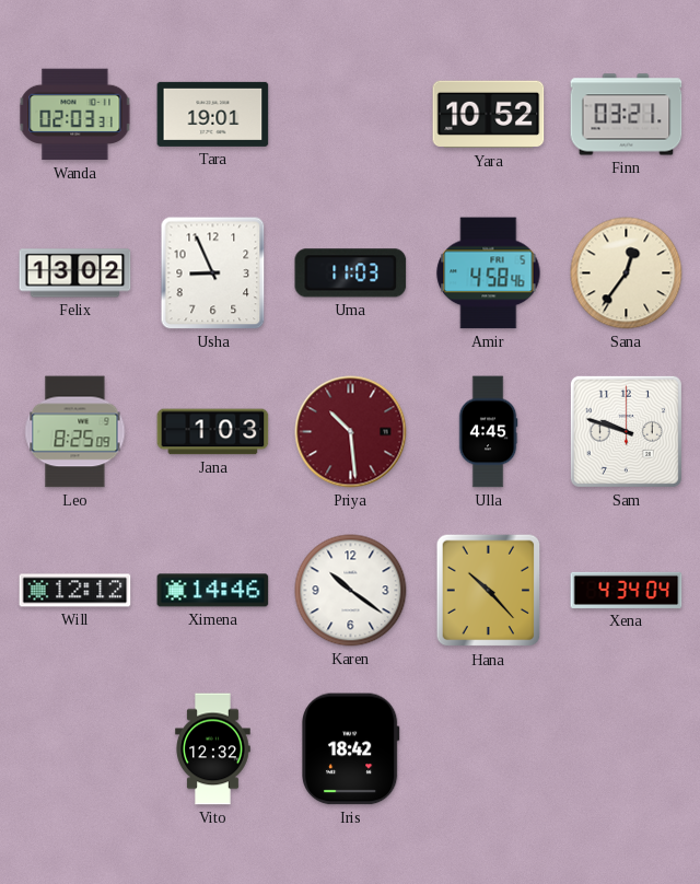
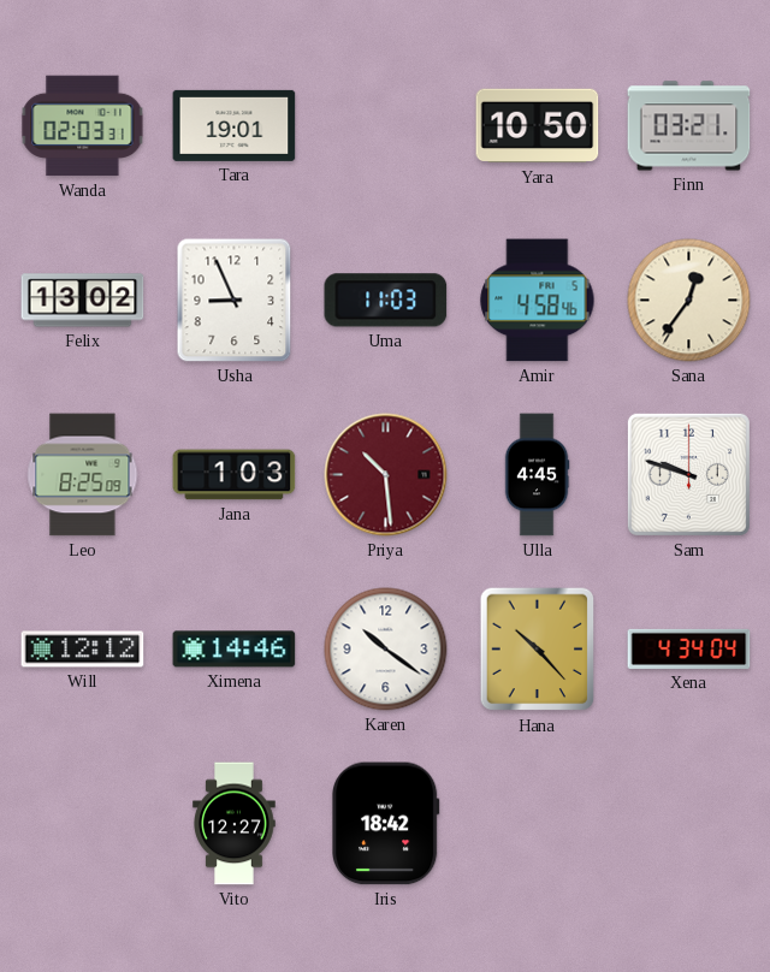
Yara: 10:52 -> 10:50 (538, 126)
Vito: 12:32 -> 12:27 (235, 824)
